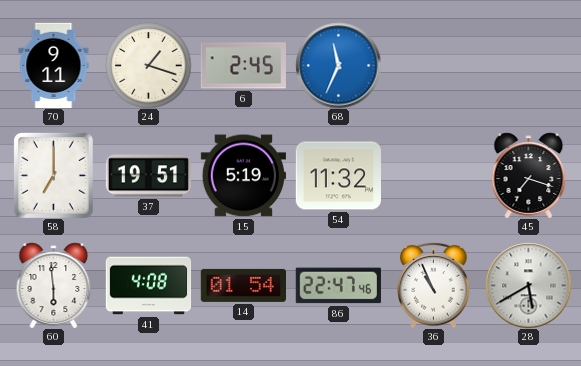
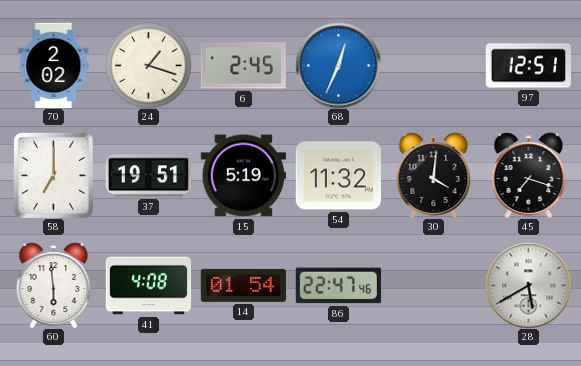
70: 9:11 -> 2:02 (54, 65)
68: 11:34 -> 12:34 (338, 65)
97: none -> 12:51 (528, 66)
30: none -> 4:01 (434, 175)
36: 10:56 -> none (434, 285)
